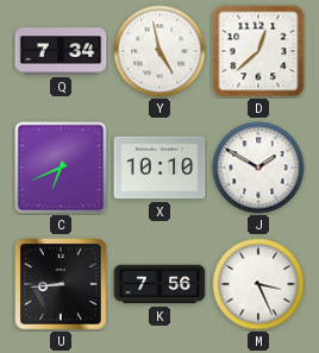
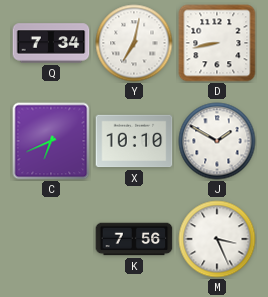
Y: 4:58 -> 7:02 (134, 43)
D: 12:38 -> 8:43 (217, 43)
U: 8:44 -> none (61, 284)
